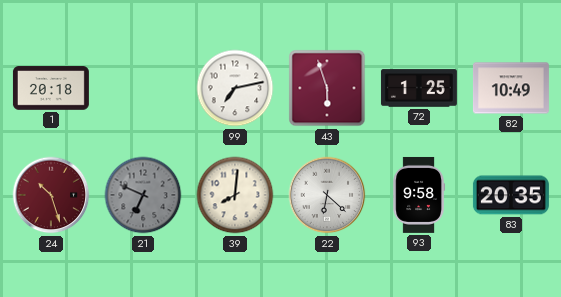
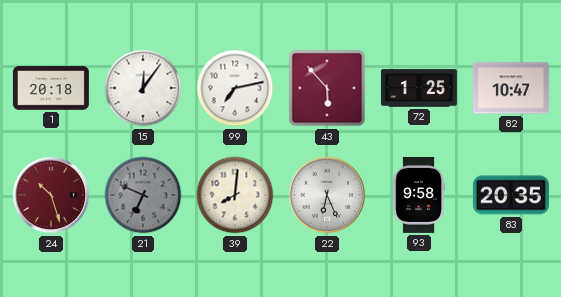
15: none -> 12:06 (143, 88)
43: 5:57 -> 5:53 (327, 88)
82: 10:49 -> 10:47 (511, 88)
22: 6:22 -> 6:26 (327, 195)
